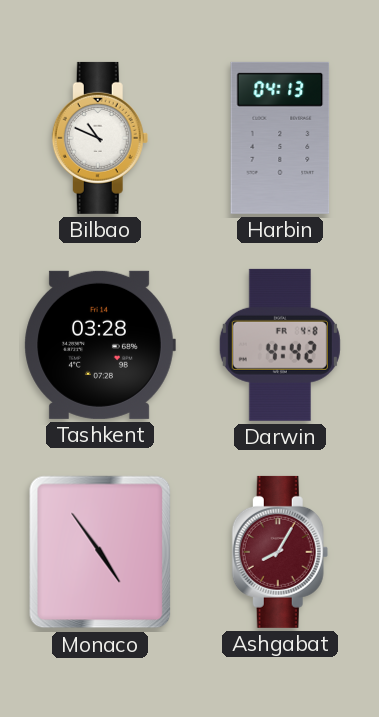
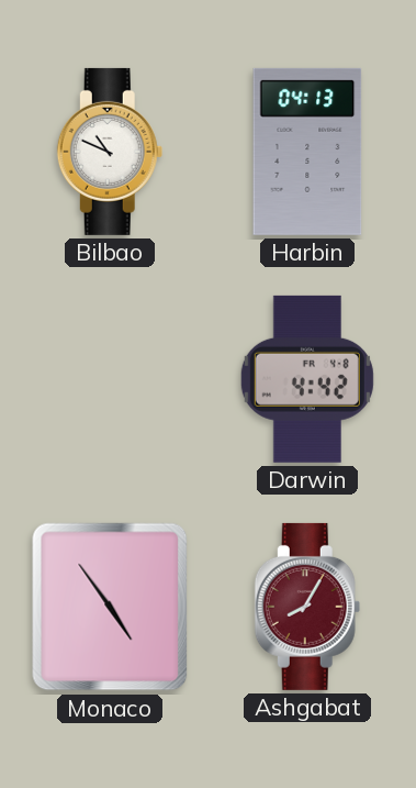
Tashkent: 03:28 -> none (100, 345)
